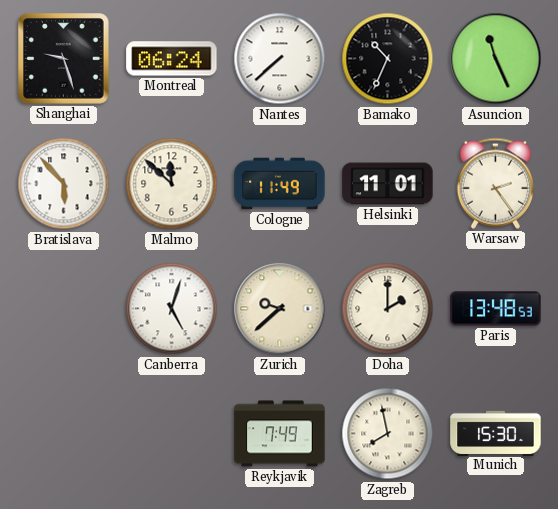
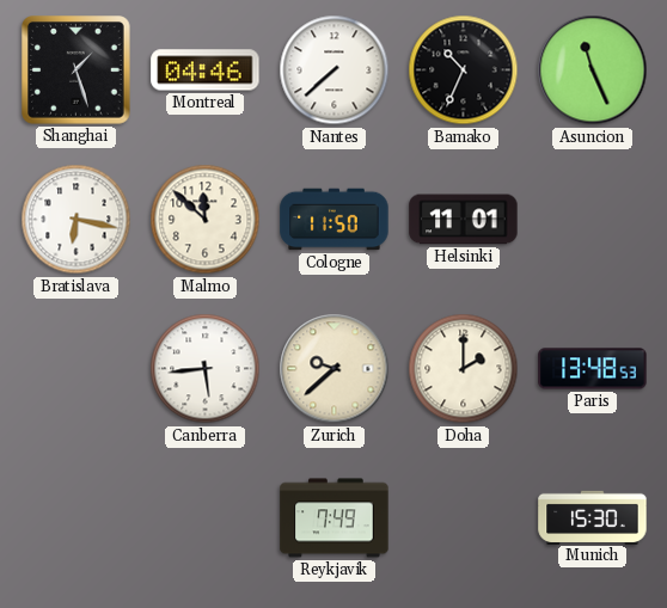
Shanghai: 9:27 -> 1:27 (77, 70)
Montreal: 06:24 -> 04:46 (206, 70)
Bratislava: 5:53 -> 6:17 (77, 220)
Cologne: 11:49 -> 11:50 (335, 220)
Warsaw: 2:24 -> none (495, 183)
Canberra: 5:03 -> 5:44 (206, 369)
Zagreb: 7:58 -> none (388, 434)
